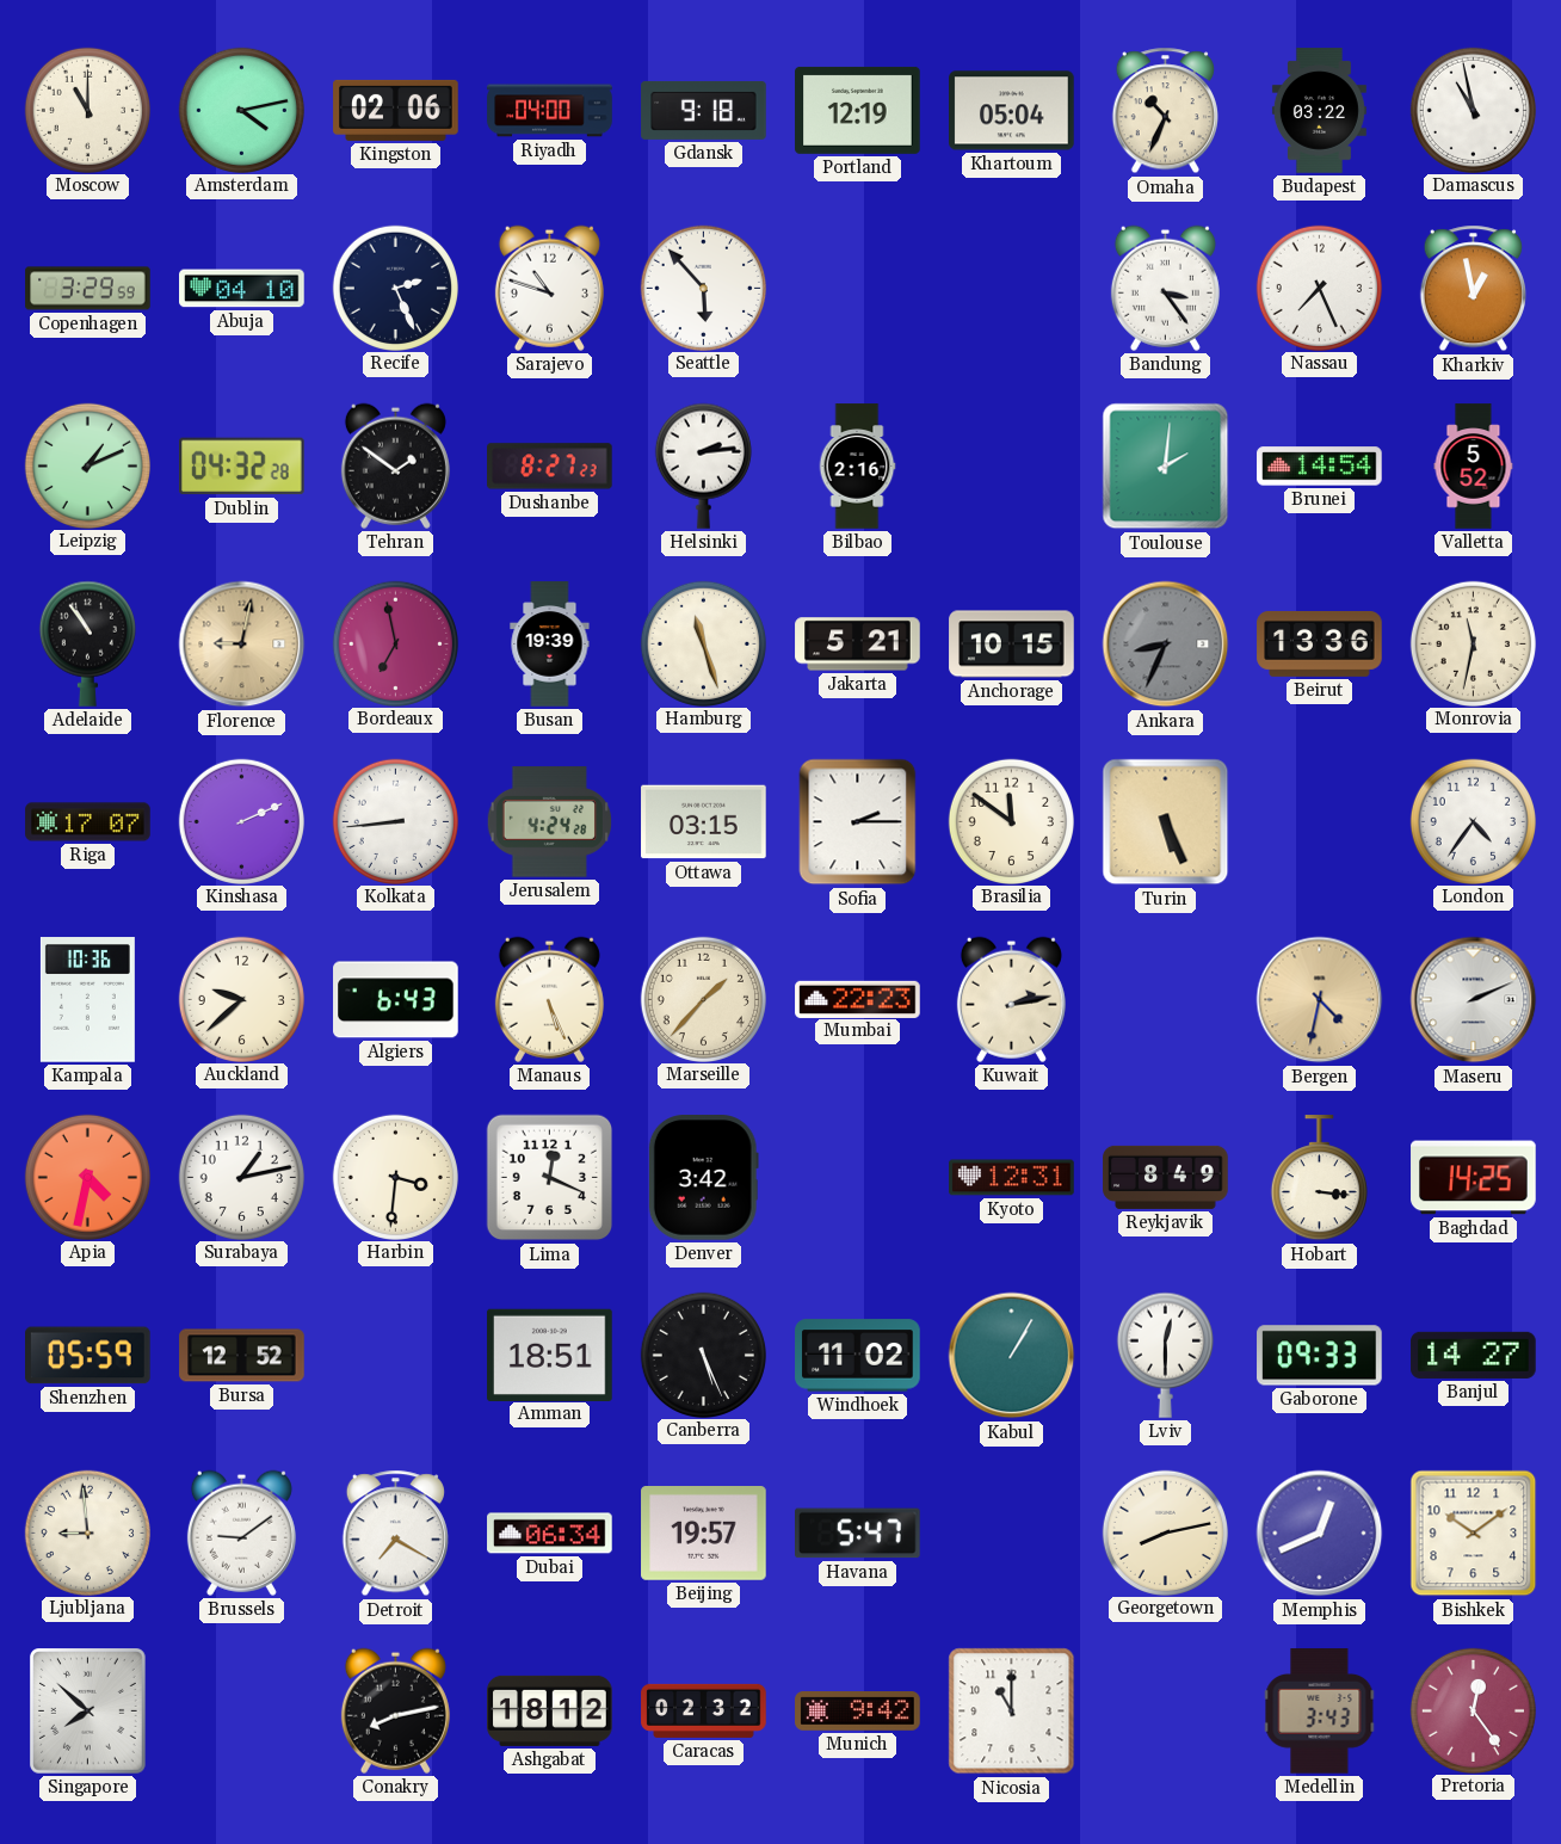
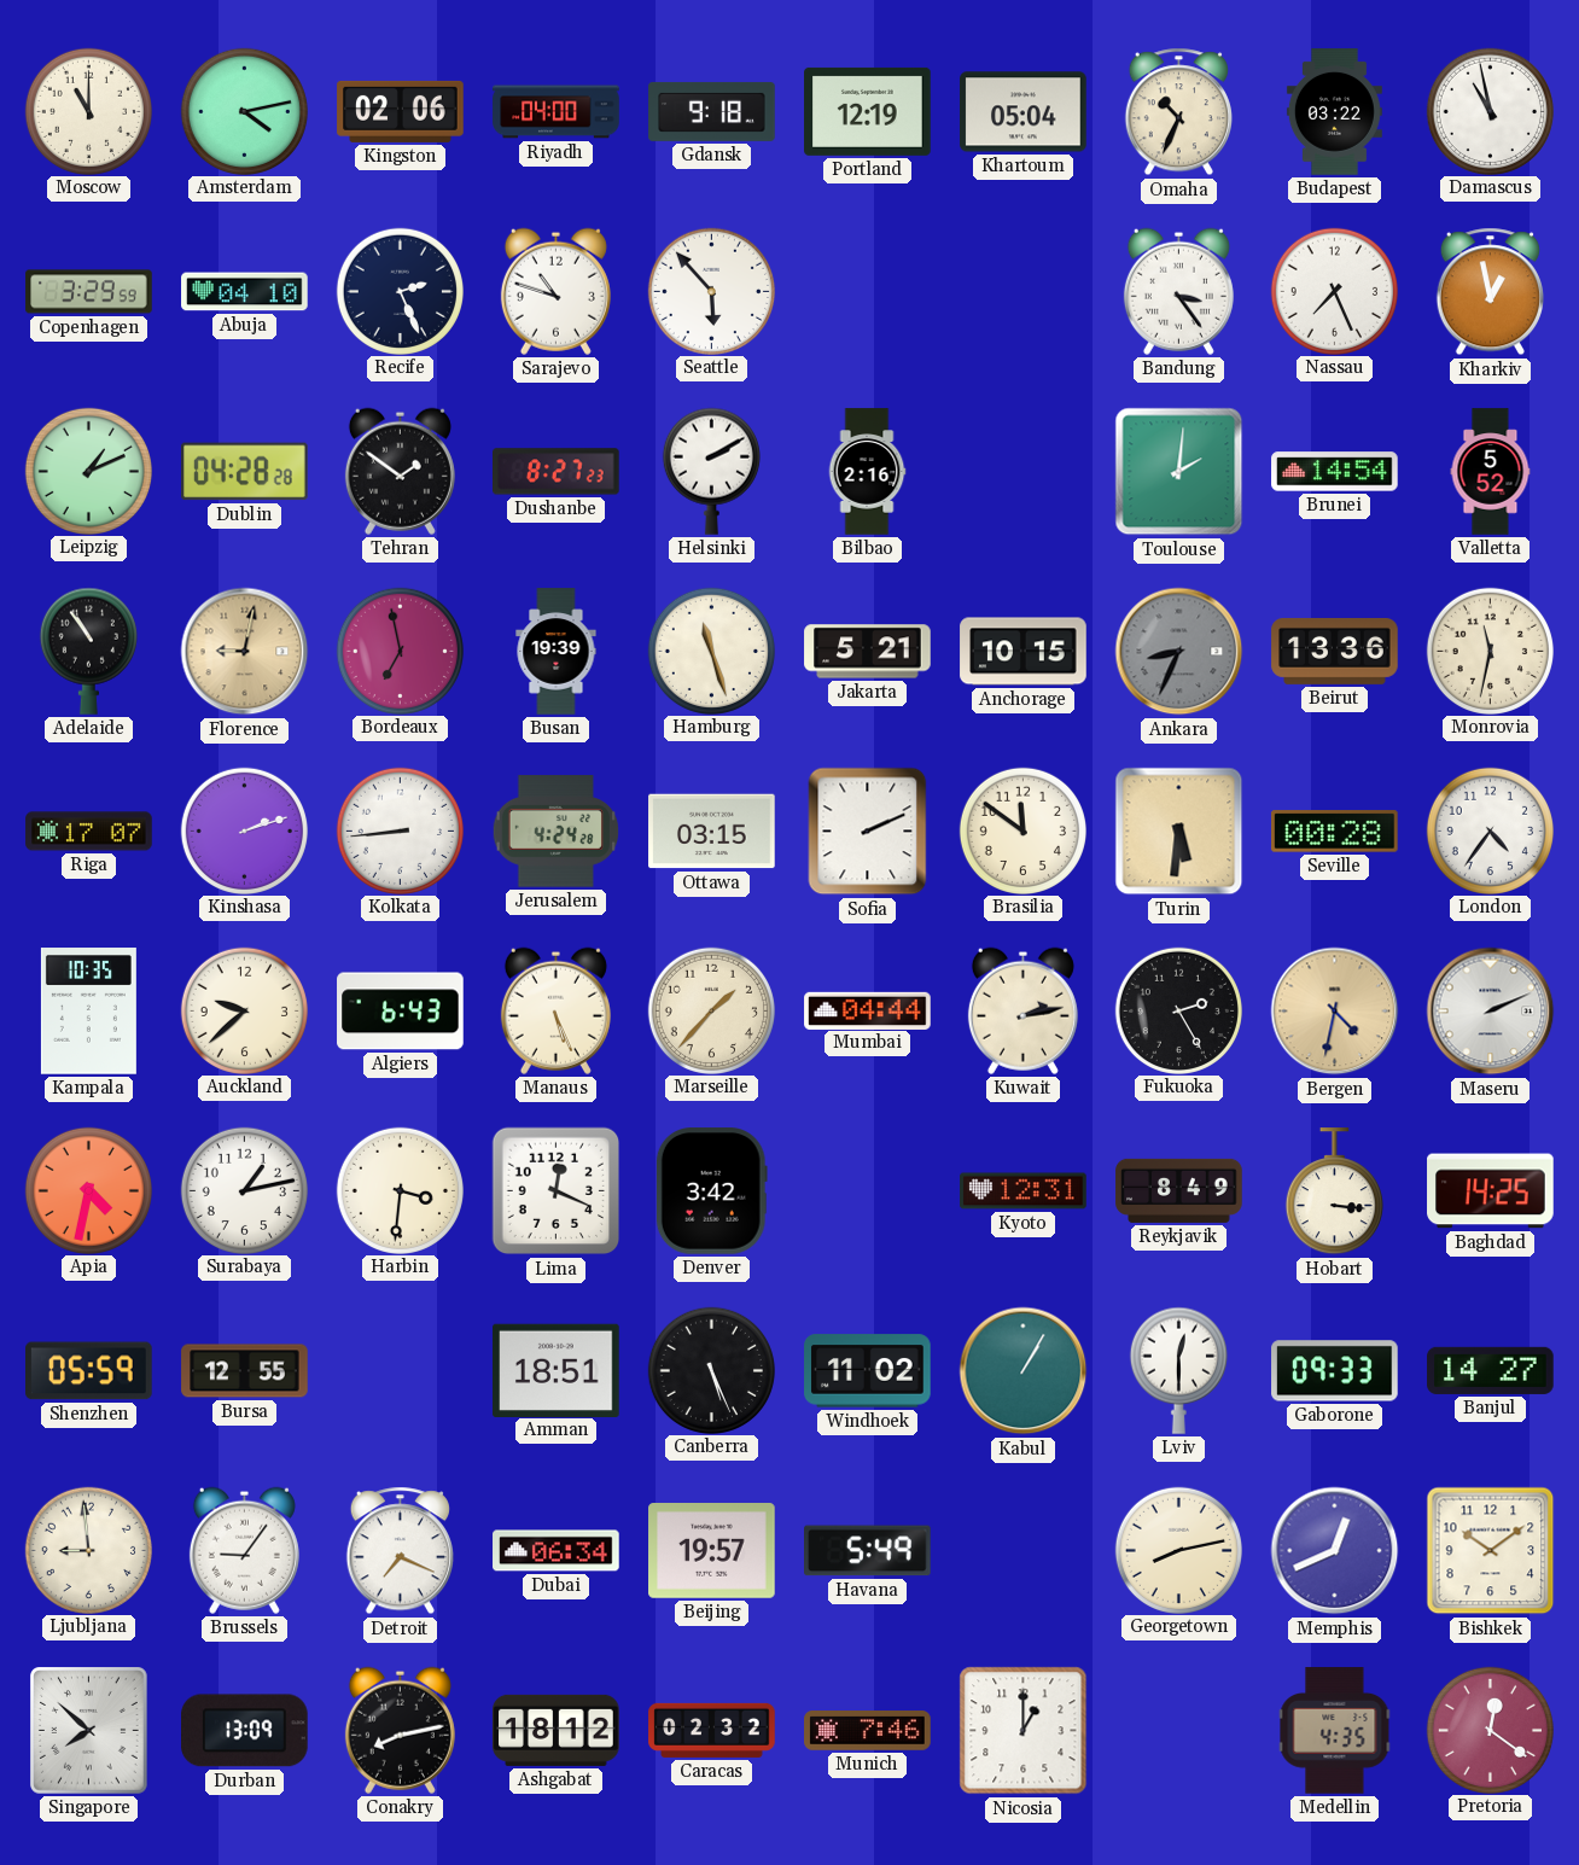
Dublin: 04:32 -> 04:28 (245, 472)
Helsinki: 2:14 -> 2:10 (711, 471)
Kinshasa: 2:11 -> 2:12 (244, 830)
Sofia: 2:15 -> 2:11 (868, 832)
Turin: 5:26 -> 5:31 (1179, 832)
Seville: none -> 00:28 (1335, 832)
Kampala: 10:36 -> 10:35 (88, 1012)
Mumbai: 22:23 -> 04:44 (868, 1010)
Fukuoka: none -> 2:25 (1178, 1010)
Bursa: 12:52 -> 12:55 (245, 1371)
Brussels: 9:09 -> 9:06 (244, 1550)
Detroit: 7:20 -> 7:19 (400, 1551)
Havana: 5:47 -> 5:49 (868, 1551)
Durban: none -> 13:09 (245, 1731)
Munich: 9:42 -> 7:46 (868, 1731)
Nicosia: 11:00 -> 1:00 (1024, 1731)
Medellin: 3:43 -> 4:35 (1335, 1731)
Pretoria: 12:24 -> 12:21 (1490, 1730)
